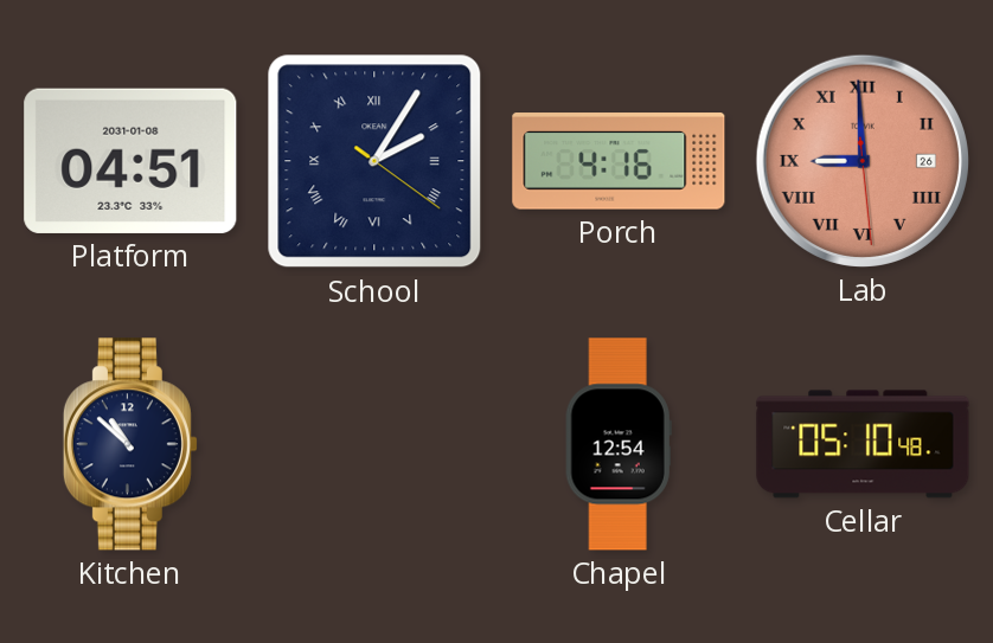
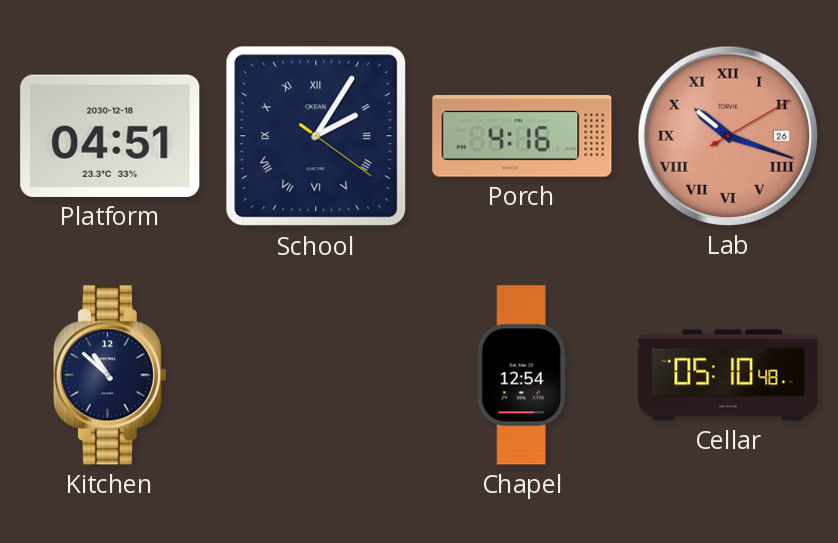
Platform date: 2031-01-08 -> 2030-12-18 (110, 136)
Lab: 8:59 -> 10:18 (728, 136)
